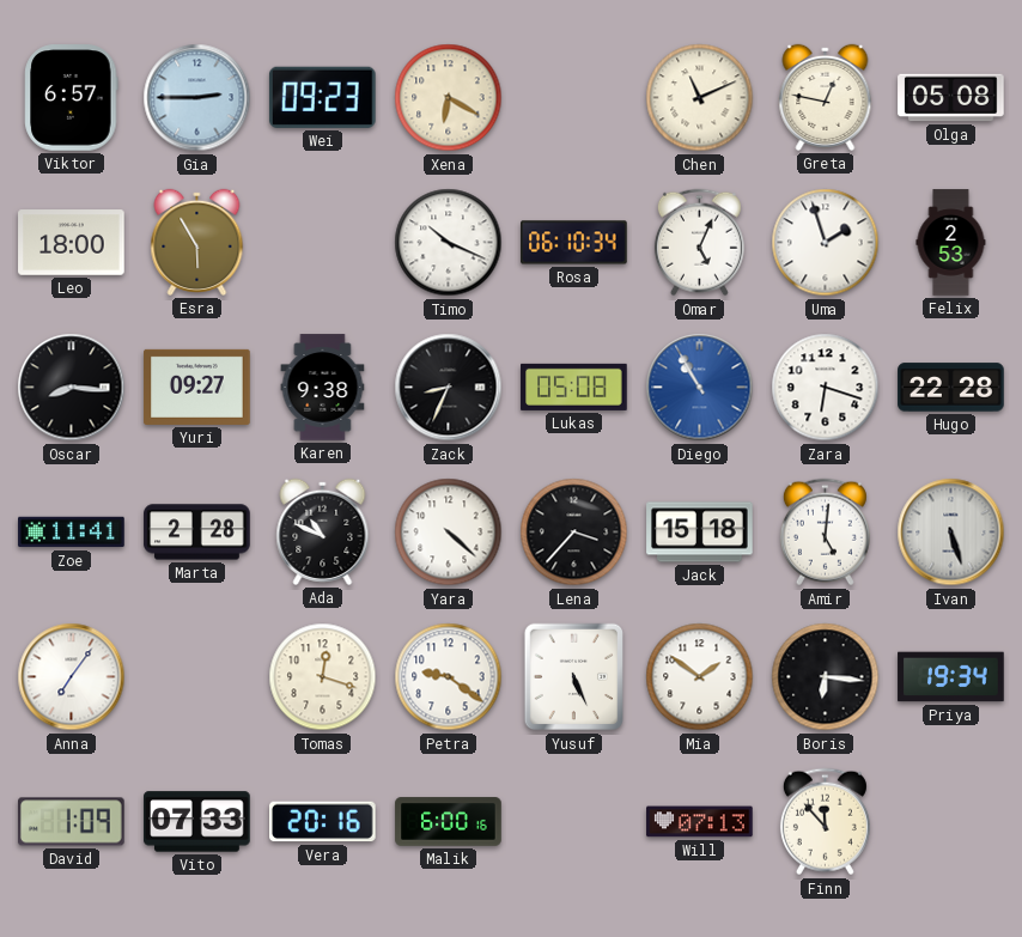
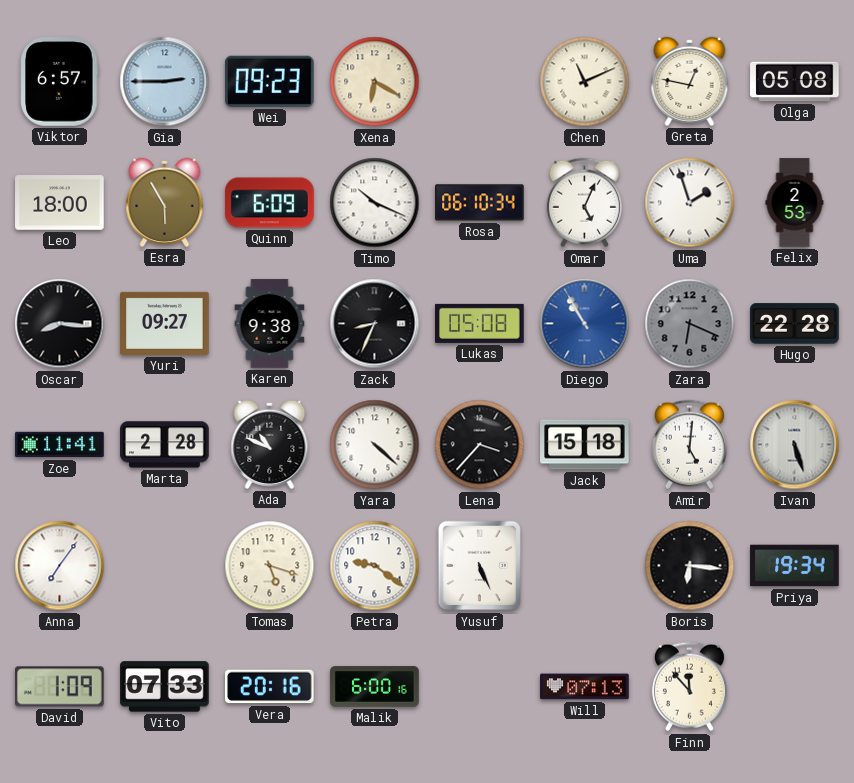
Quinn: none -> 6:09 (270, 203)
Zara: 6:18 -> 6:19 (690, 324)
Zara dial: white -> grey (690, 324)
Tomas: 12:18 -> 5:18 (270, 566)
Mia: 1:51 -> none (700, 677)
